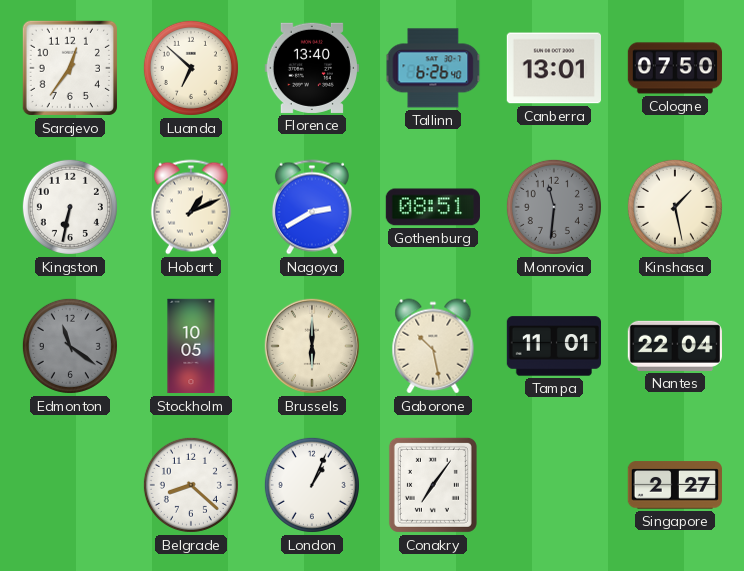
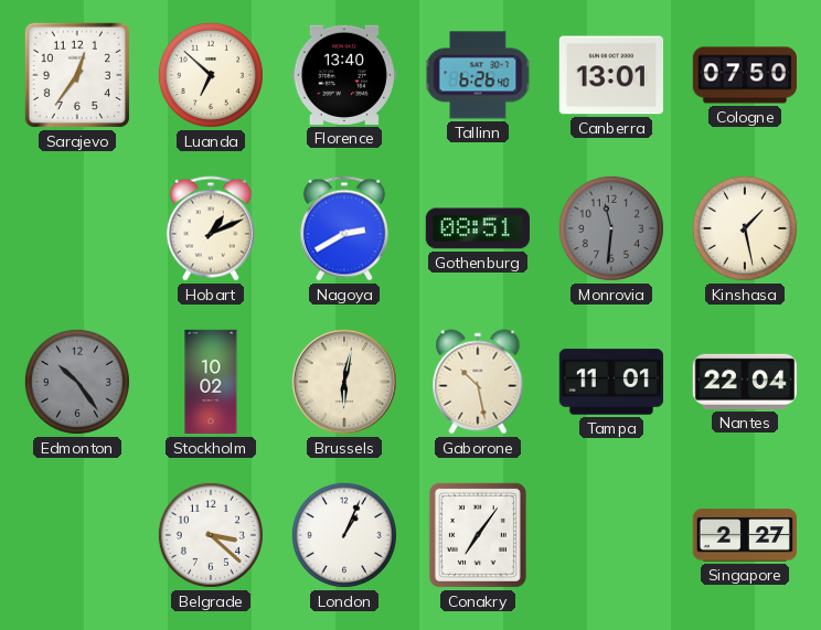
Kingston: 6:32 -> none (70, 207)
Edmonton: 11:21 -> 10:24 (77, 382)
Stockholm: 10:05 -> 10:02 (211, 382)
Brussels: 6:00 -> 6:02 (344, 382)
Belgrade: 8:22 -> 3:22 (211, 535)
